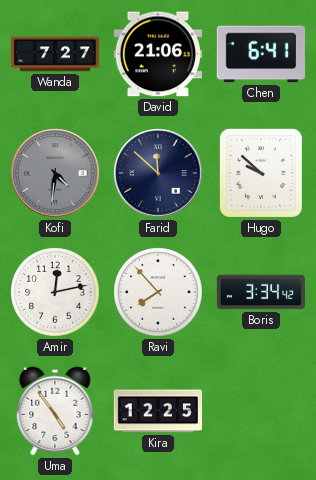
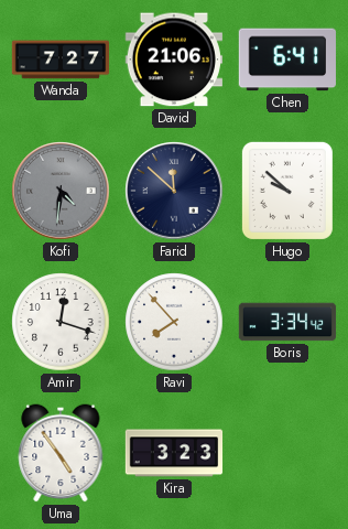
Amir: 12:13 -> 12:18 (61, 322)
Kira: 12:25 -> 3:23 (174, 453)
